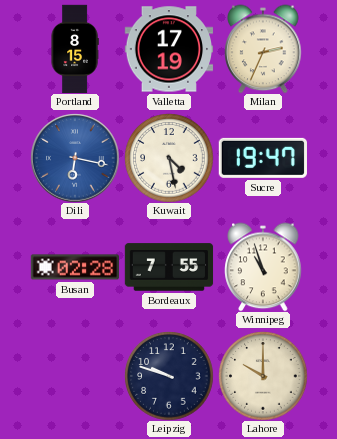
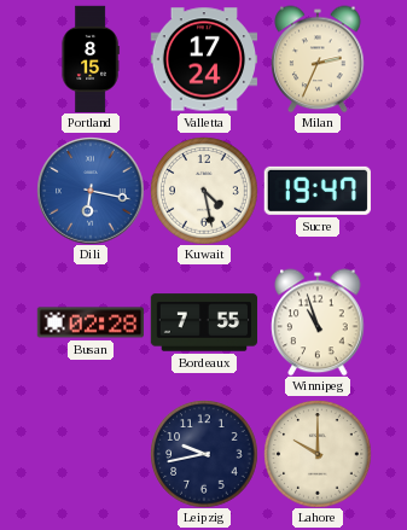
Valletta: 17:19 -> 17:24 (204, 59)
Leipzig: 9:48 -> 9:43 (204, 454)
